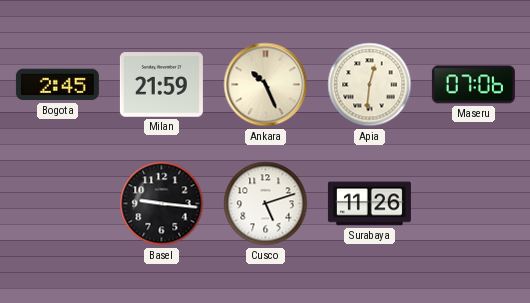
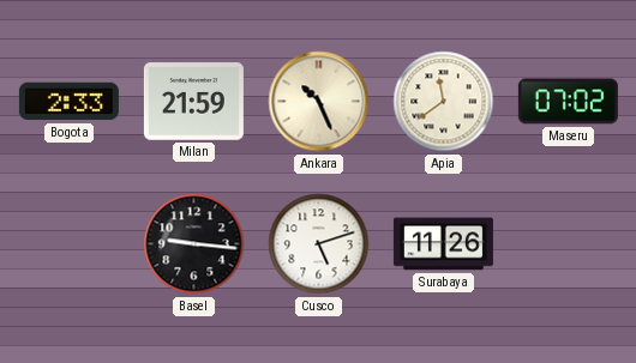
Bogota: 2:45 -> 2:33 (68, 102)
Apia: 12:31 -> 11:39 (444, 102)
Maseru: 07:06 -> 07:02 (568, 102)
